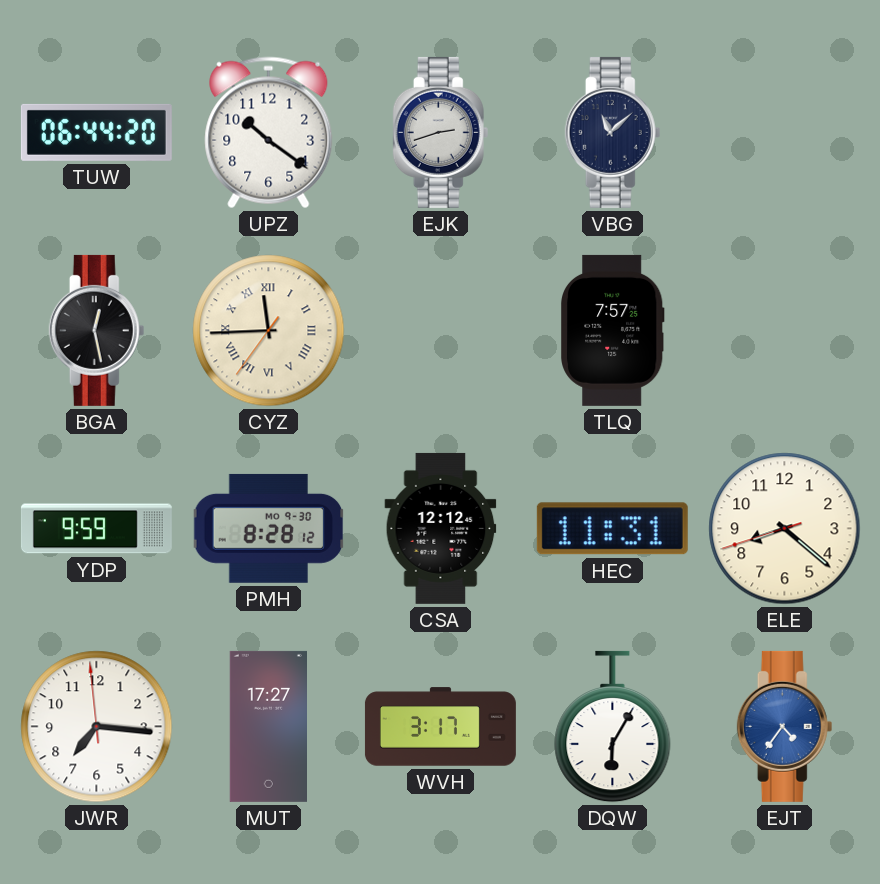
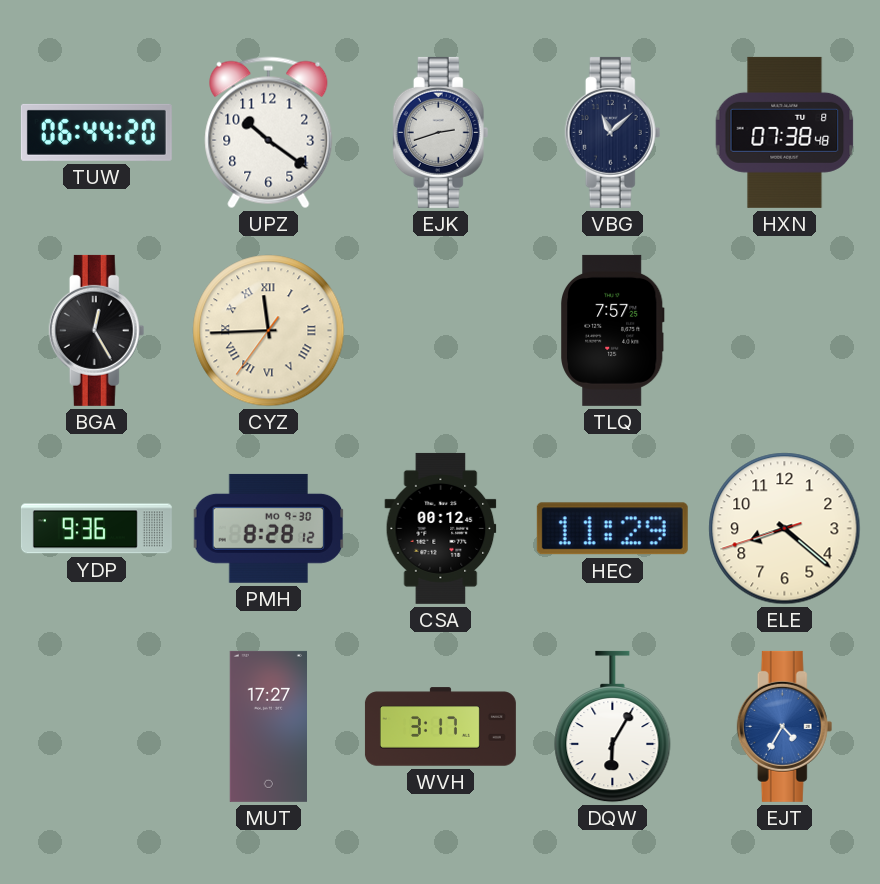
HXN: none -> 07:38 (785, 132)
BGA: 12:28 -> 12:25 (97, 330)
YDP: 9:59 -> 9:36 (96, 529)
CSA: 12:12 -> 00:12 (441, 528)
HEC: 11:31 -> 11:29 (612, 529)
JWR: 7:15 -> none (97, 727)
EJT: 4:36 -> 4:35 (785, 726)
